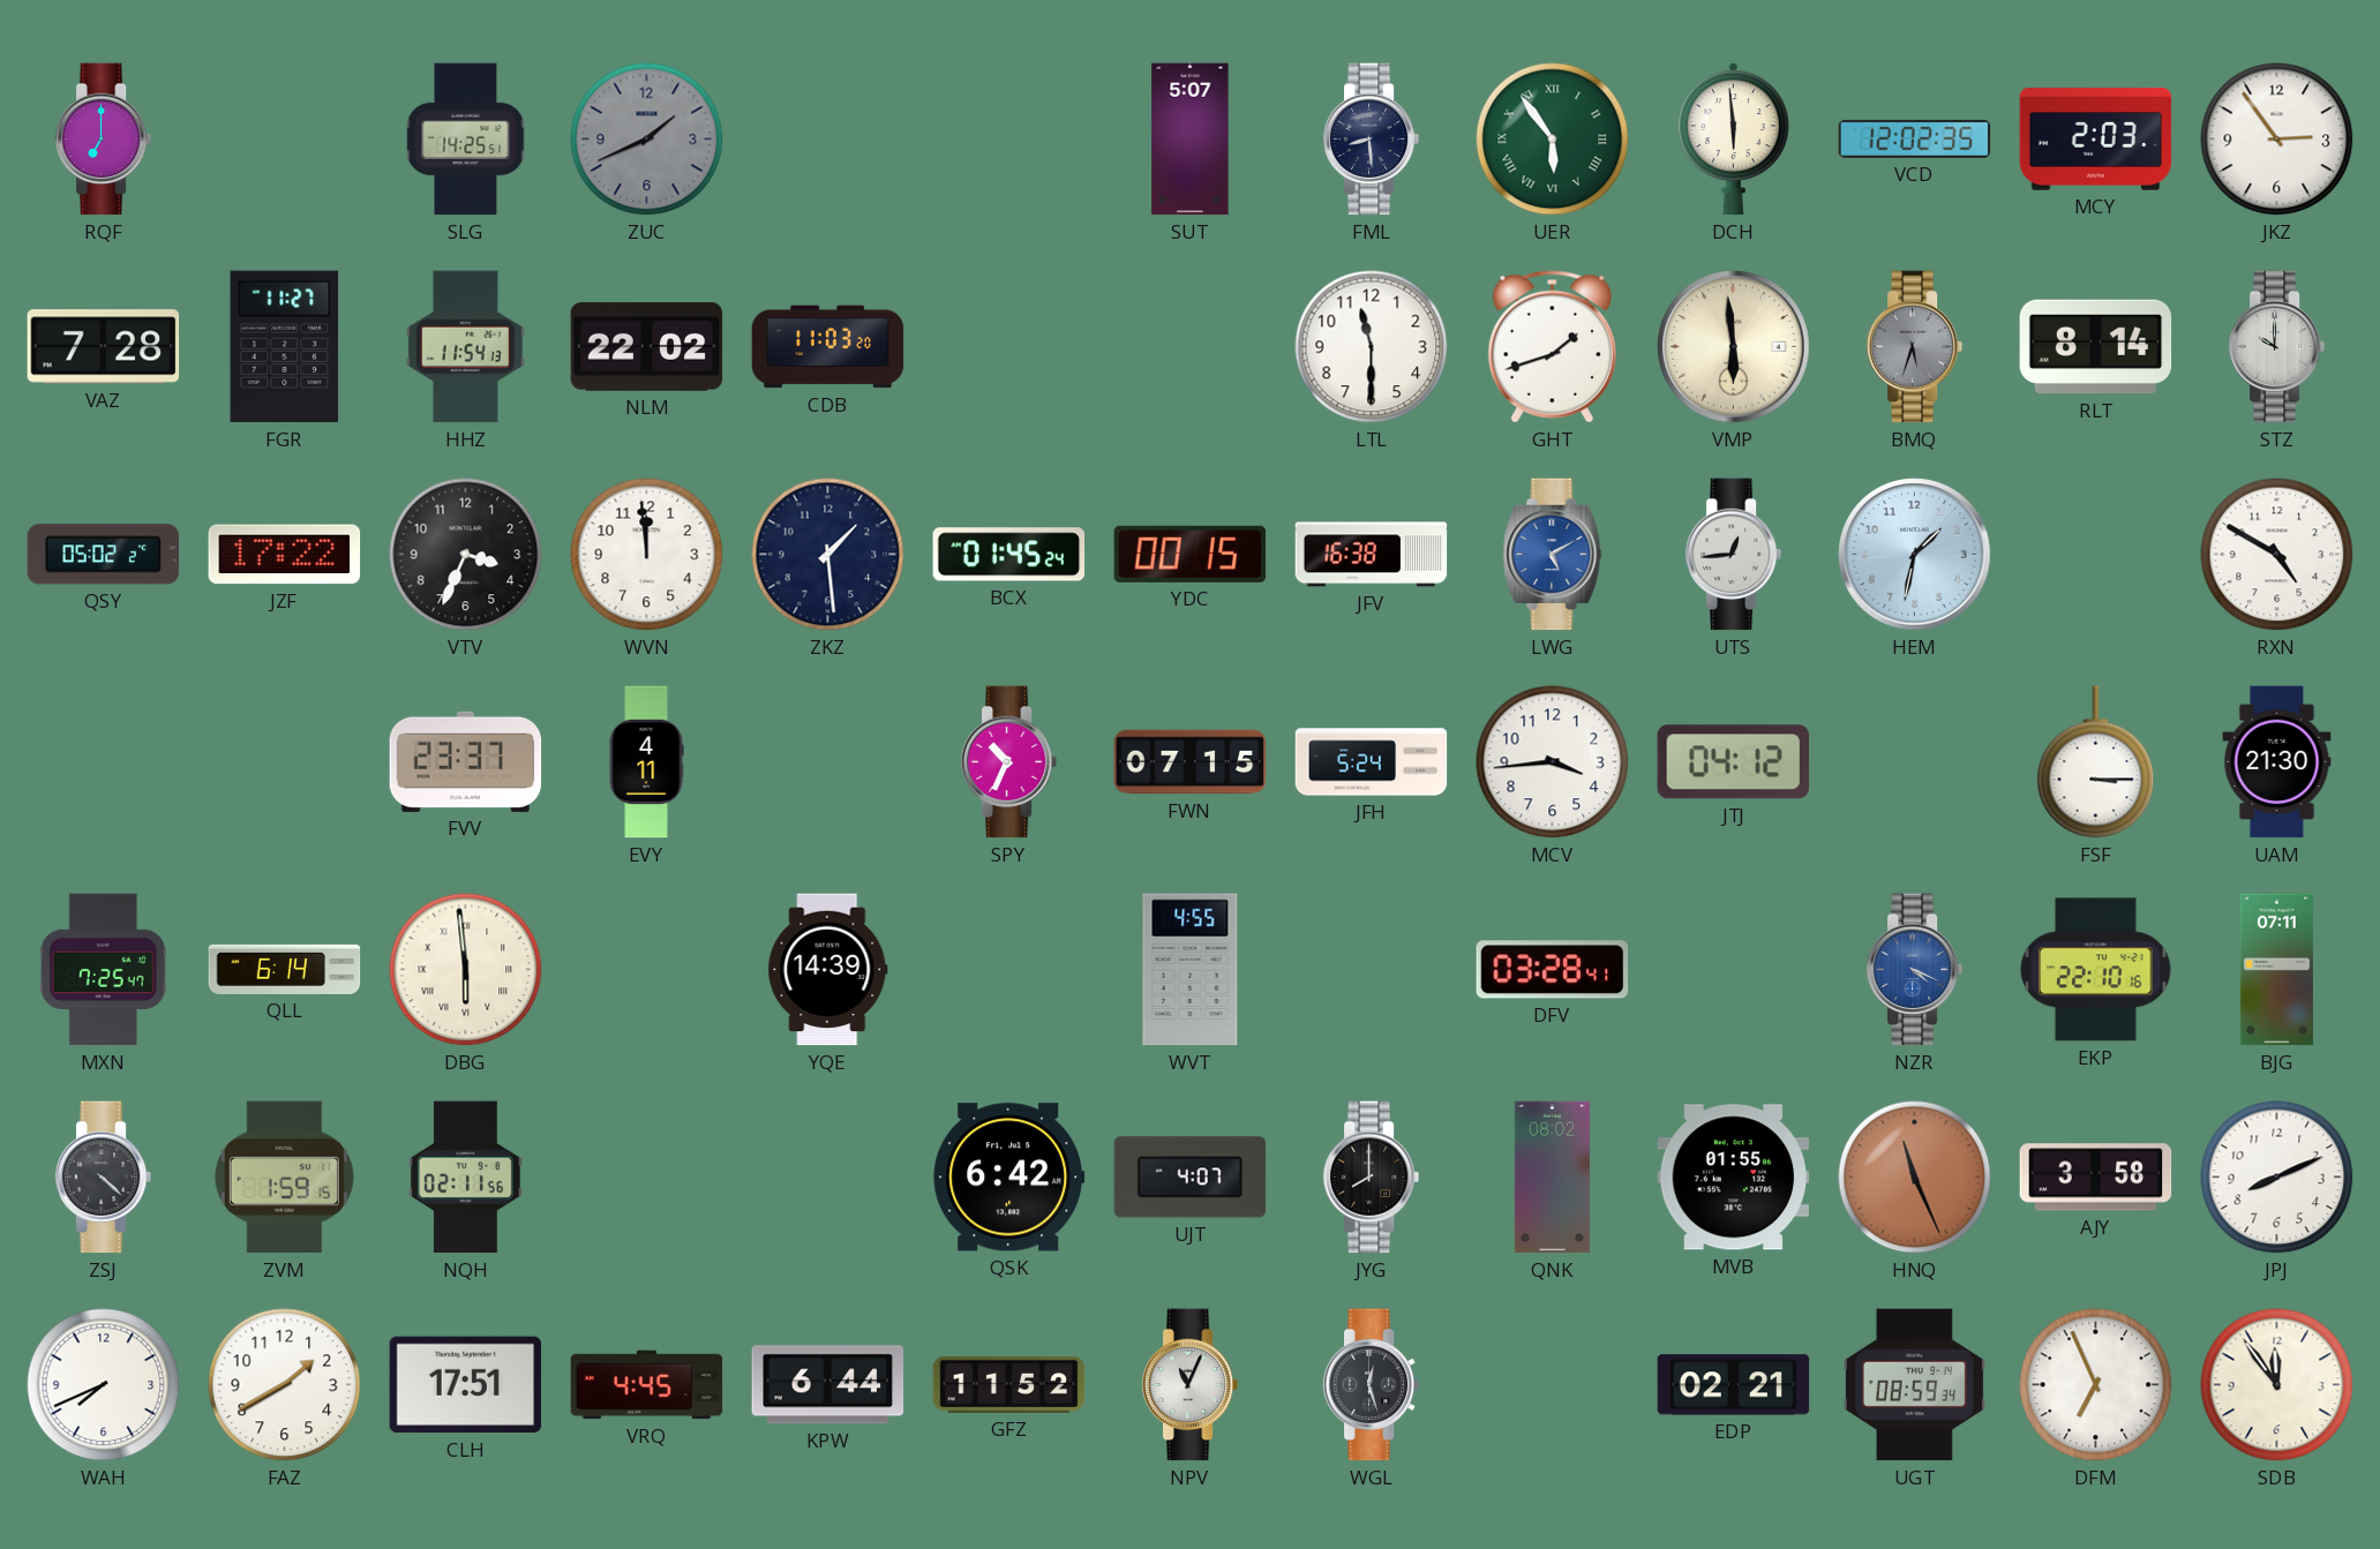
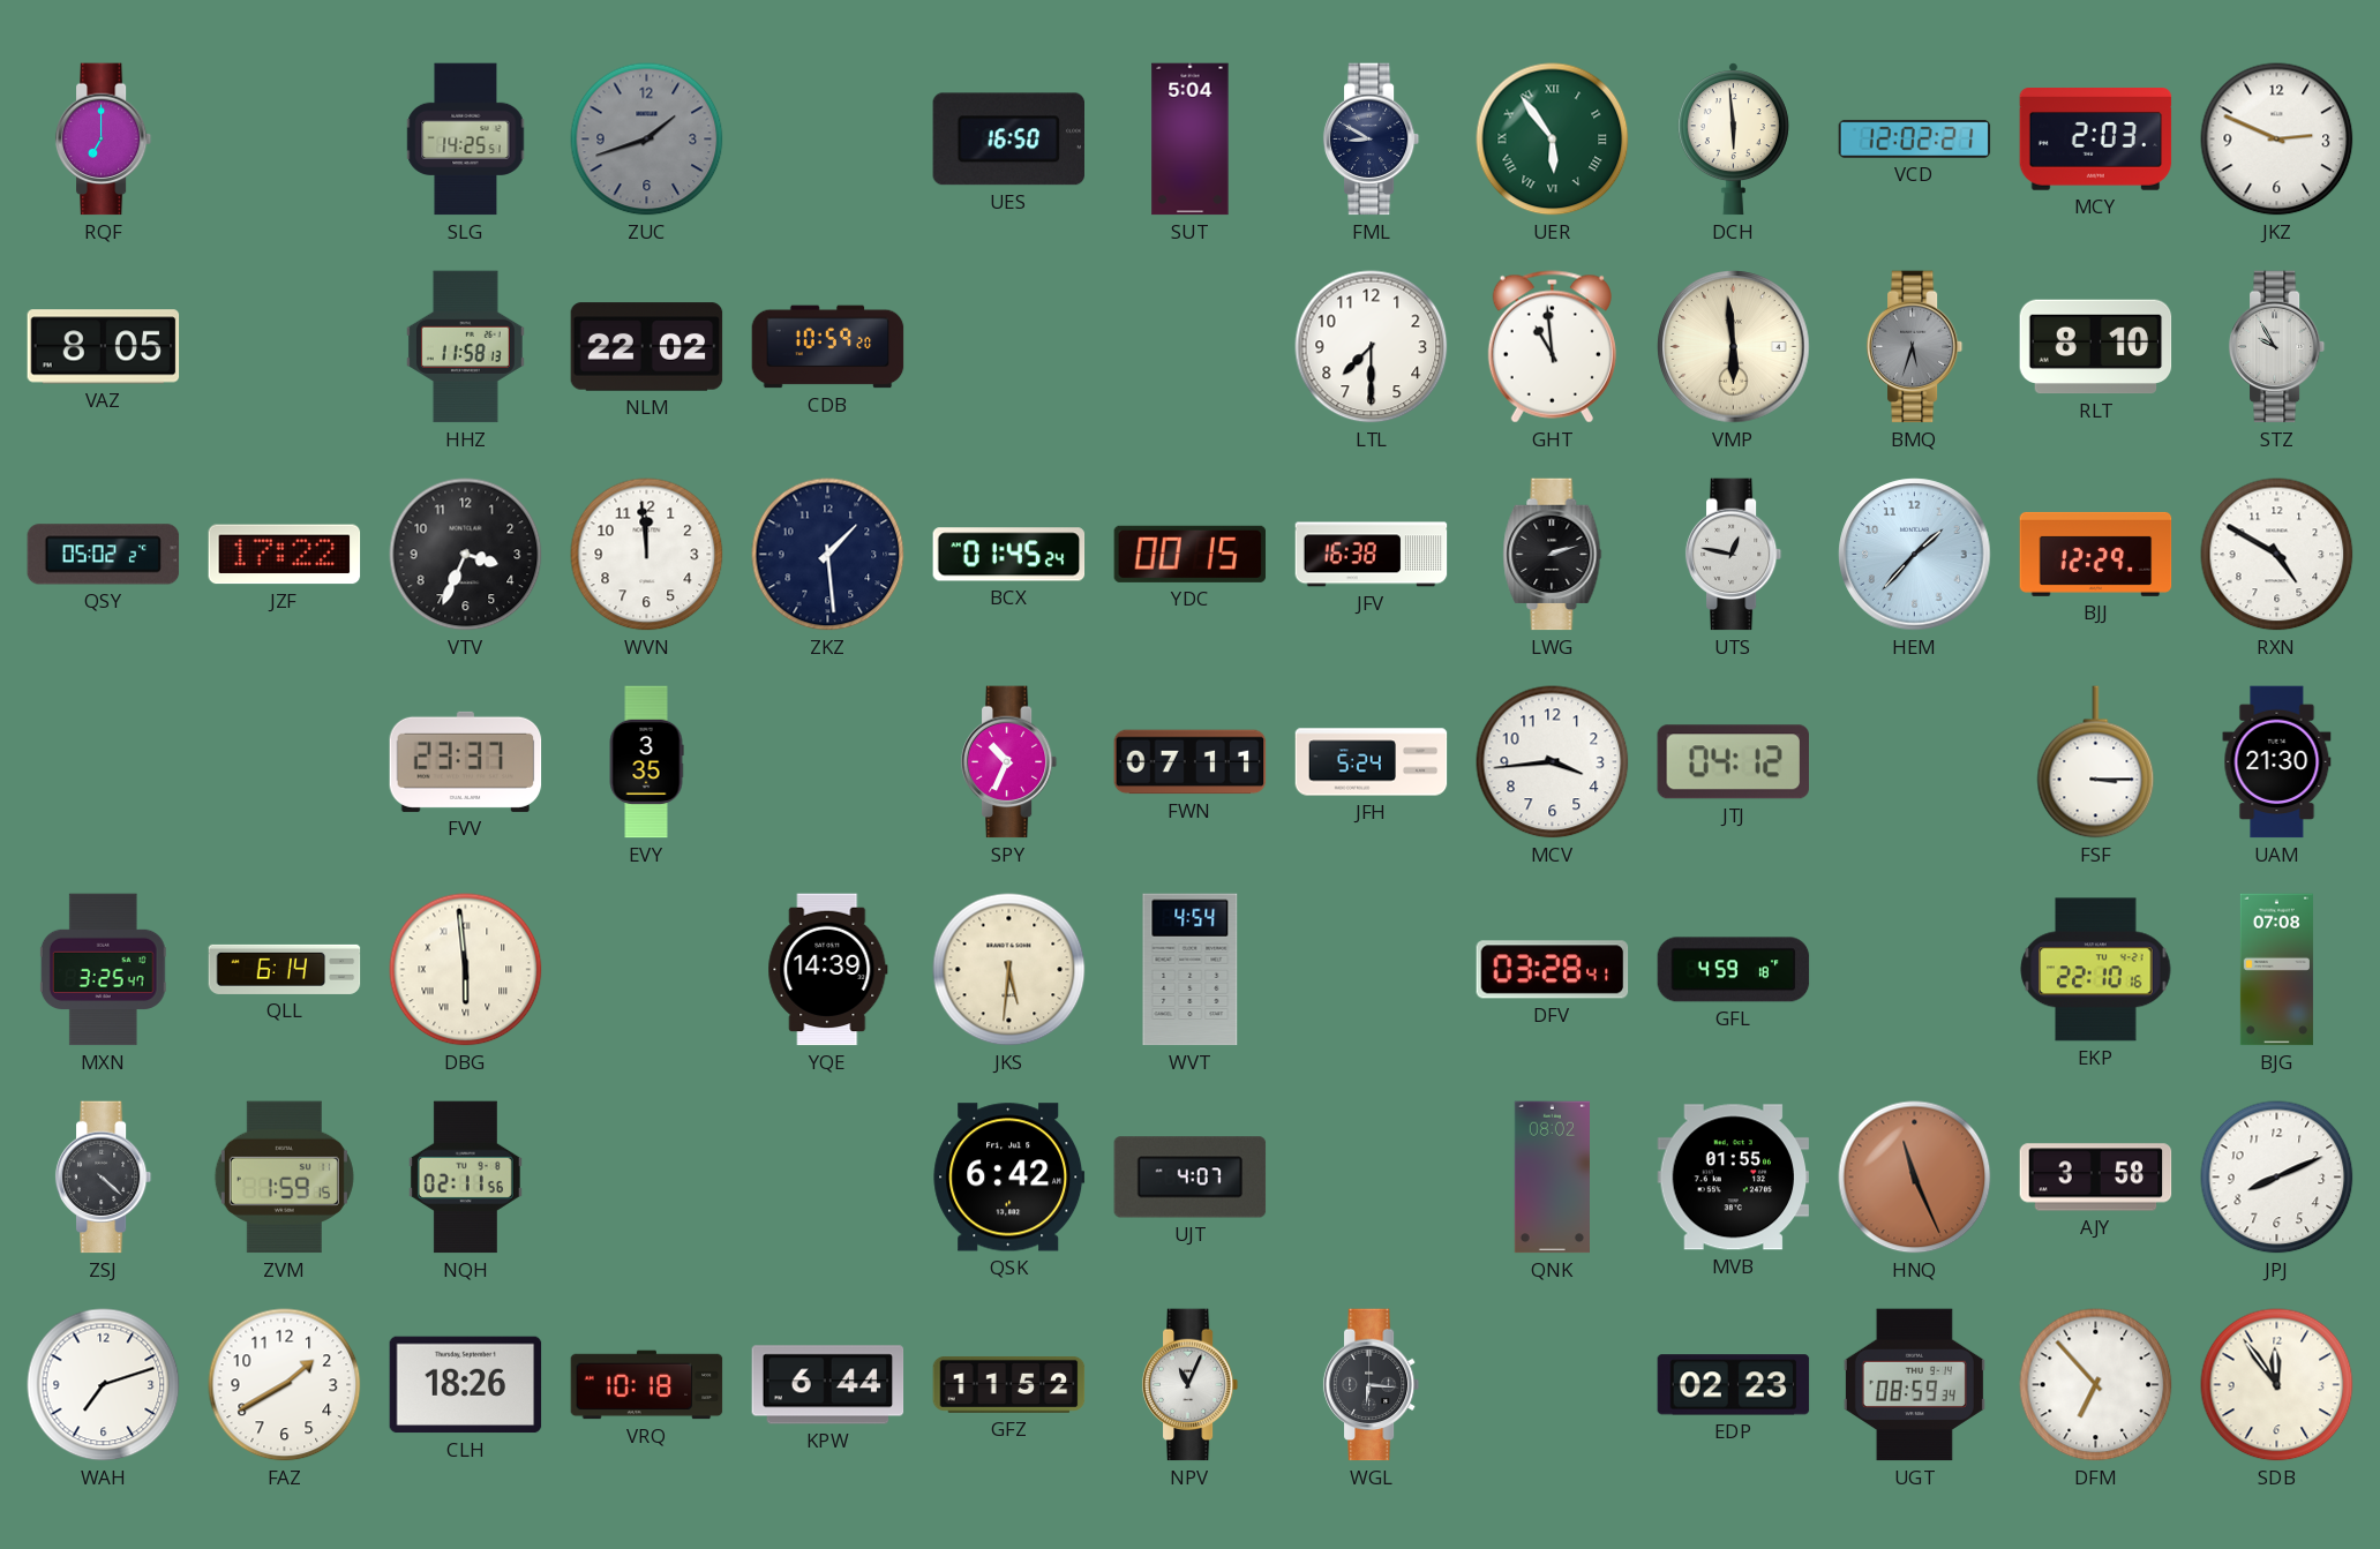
ZUC: 1:41 -> 1:42 (647, 140)
UES: none -> 16:50 (1008, 140)
SUT: 5:07 -> 5:04 (1191, 140)
FML: 8:29 -> 8:50 (1372, 140)
VCD: 12:02:35 -> 12:02:21 (1915, 138)
JKZ: 2:54 -> 2:49 (2277, 140)
VAZ: 7:28 -> 8:05 (104, 347)
FGR: 11:27 -> none (285, 347)
HHZ: 11:54 -> 11:58 (465, 347)
CDB: 11:03 -> 10:59 (828, 347)
LTL: 11:30 -> 7:30 (1372, 347)
GHT: 1:42 -> 10:59 (1552, 347)
RLT: 8:14 -> 8:10 (2096, 347)
STZ: 10:00 -> 9:55 (2277, 347)
LWG: 5:10 -> 2:12 (1553, 555)
LWG dial: blue -> black (1553, 555)
UTS: 12:44 -> 12:47 (1734, 555)
HEM: 1:32 -> 1:37 (1915, 555)
BJJ: none -> 12:29 (2096, 554)
EVY: 4:11 -> 3:35 (646, 762)
FWN: 07:15 -> 07:11 (1191, 762)
MXN: 7:25 -> 3:25 (103, 970)
JKS: none -> 5:31 (1009, 970)
WVT: 4:55 -> 4:54 (1191, 970)
GFL: none -> 4:59 (1734, 970)
NZR: 4:19 -> none (1915, 970)
BJG: 07:11 -> 07:08 (2276, 970)
JYG: 8:00 -> none (1372, 1178)
WAH: 7:41 -> 7:12 (104, 1385)
CLH: 17:51 -> 18:26 (466, 1385)
VRQ: 4:45 -> 10:18 (647, 1385)
WGL: 12:27 -> 6:16 (1372, 1385)
EDP: 02:21 -> 02:23 (1734, 1385)
DFM: 6:56 -> 6:53 (2096, 1385)
